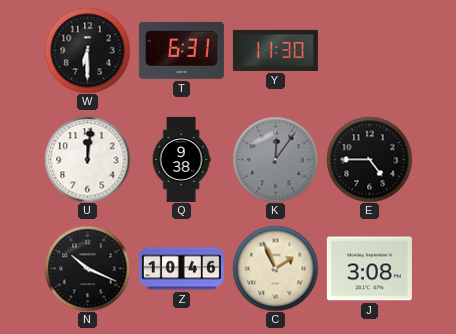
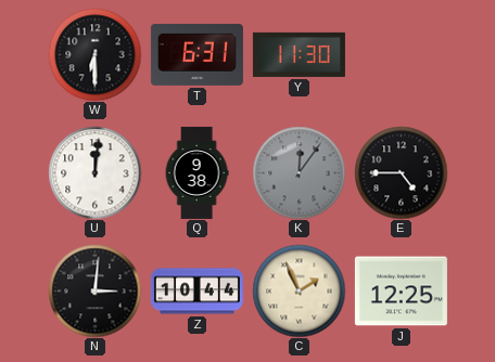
N: 10:19 -> 3:01 (94, 290)
Z: 10:46 -> 10:44 (196, 292)
J: 3:08 -> 12:25 (401, 292)
